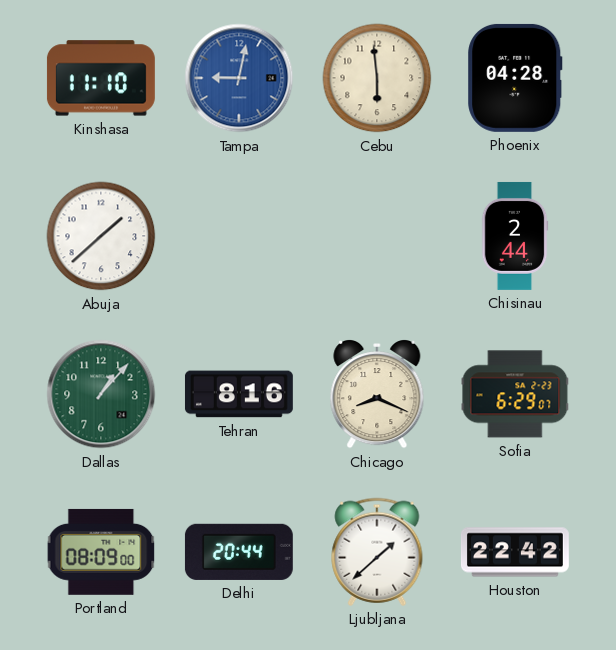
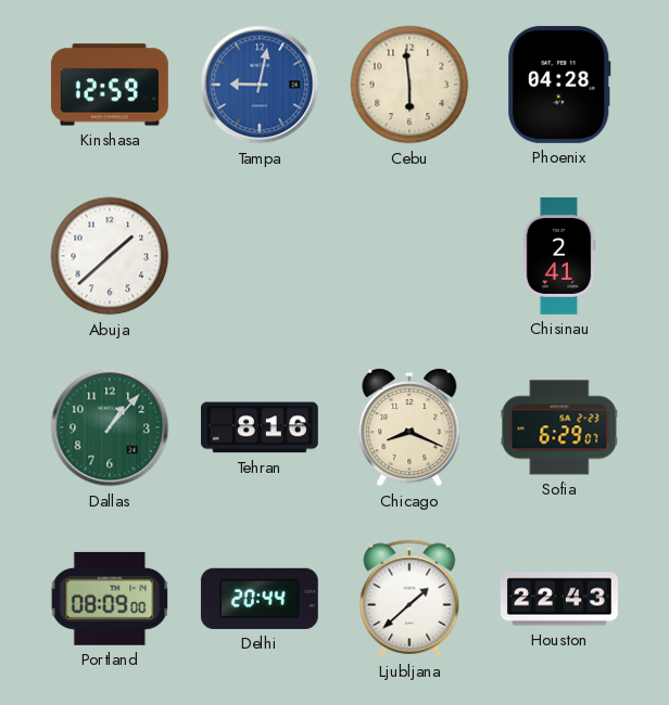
Kinshasa: 11:10 -> 12:59 (110, 85)
Chisinau: 2:44 -> 2:41 (559, 256)
Houston: 22:42 -> 22:43 (559, 599)
